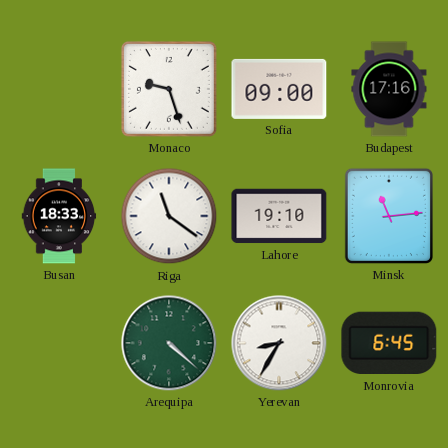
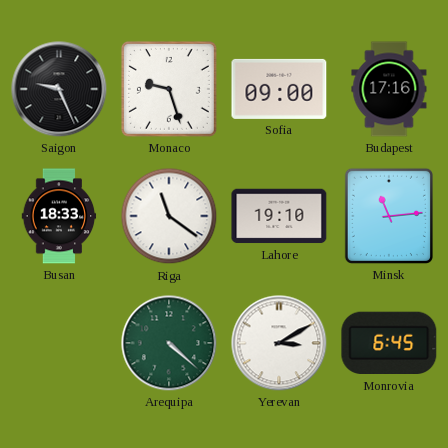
Saigon: none -> 9:26 (59, 89)
Yerevan: 8:35 -> 3:10 (279, 343)
